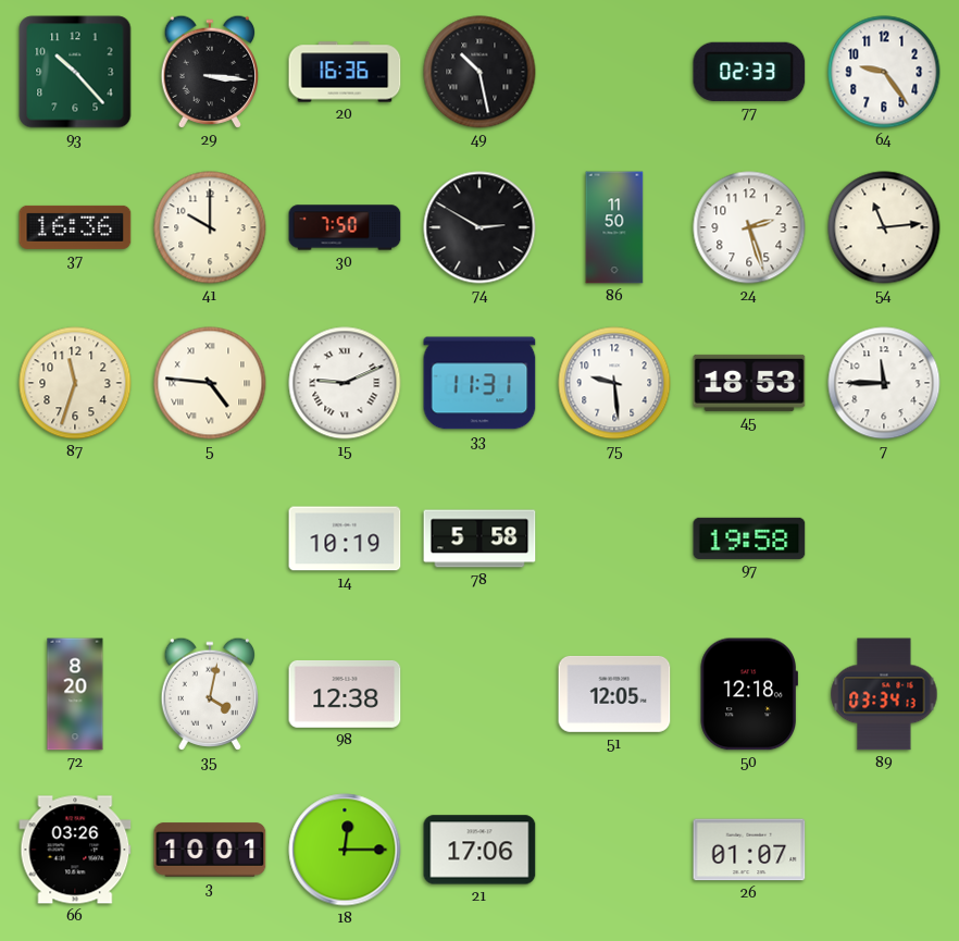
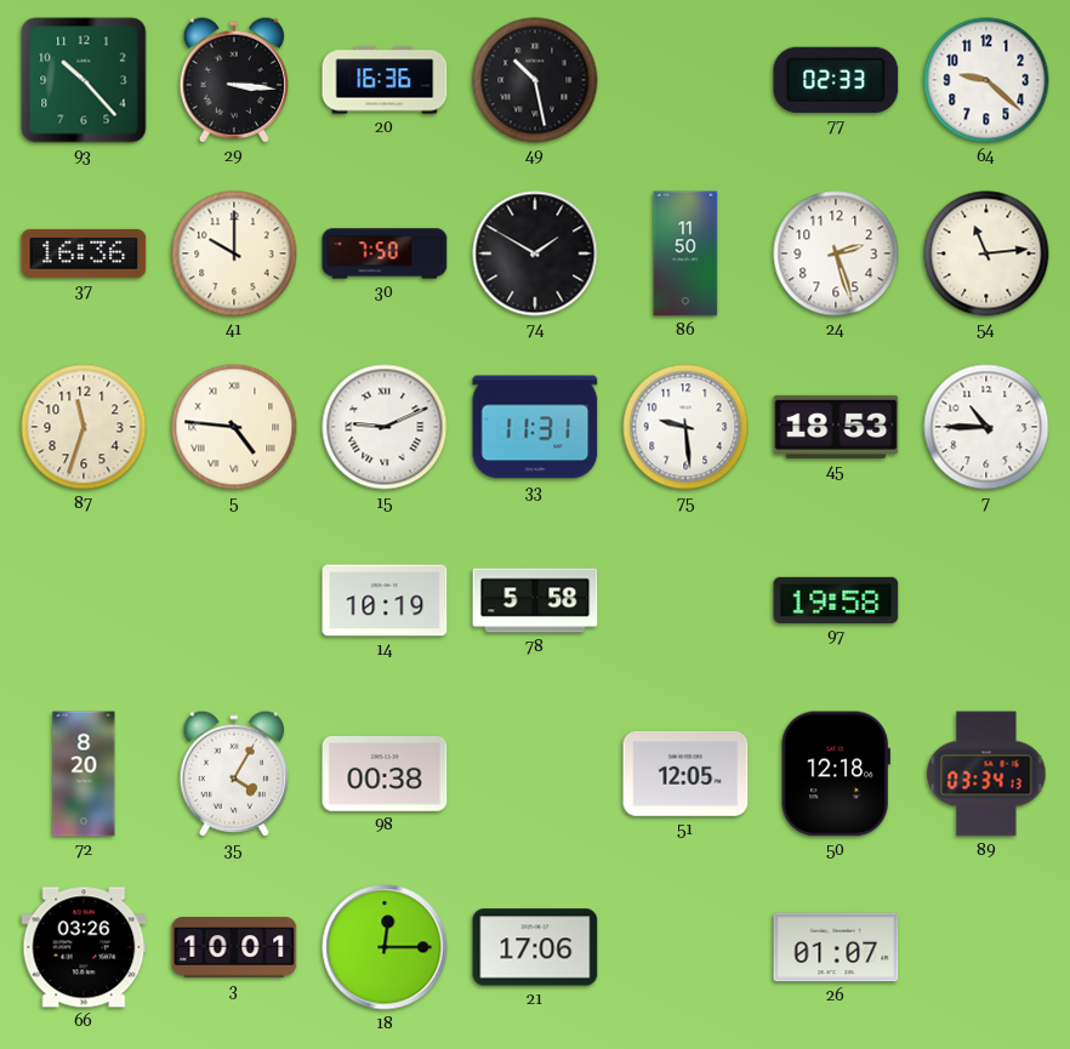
64: 9:24 -> 9:22 (986, 80)
74: 2:50 -> 1:50 (535, 253)
7: 11:45 -> 10:45 (986, 427)
35: 4:02 -> 4:05 (233, 774)
98: 12:38 -> 00:38 (385, 774)
